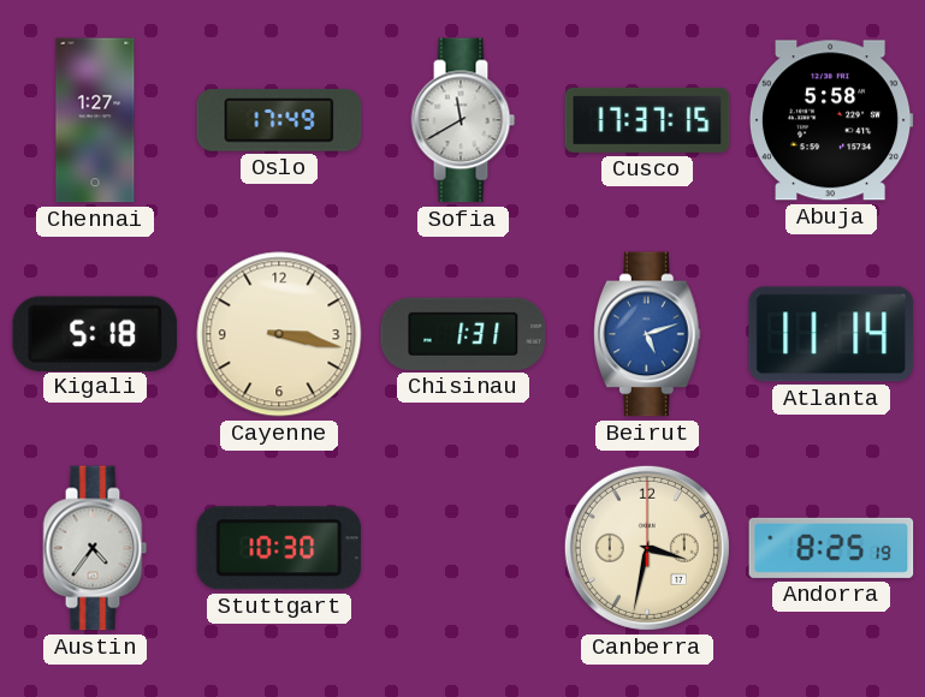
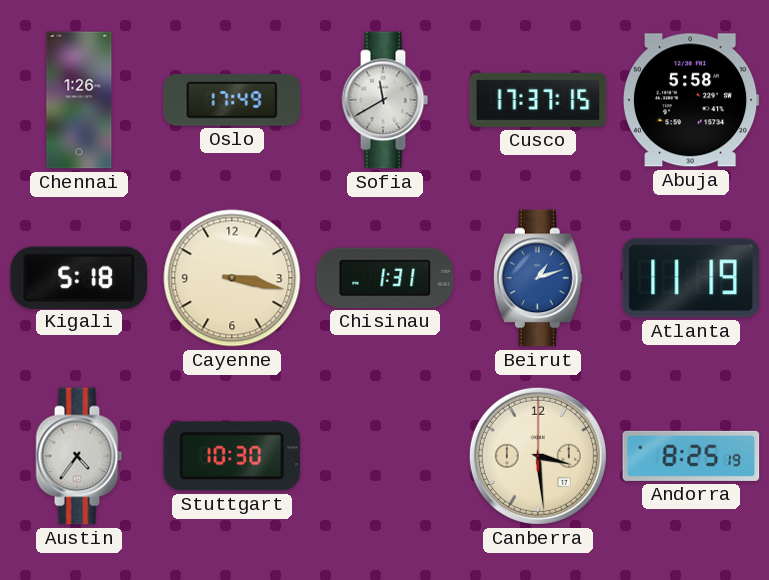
Chennai: 1:27 -> 1:26 (79, 100)
Beirut: 5:12 -> 1:12 (539, 278)
Atlanta: 11:14 -> 11:19 (690, 278)
Canberra: 3:32 -> 3:29 (538, 456)
